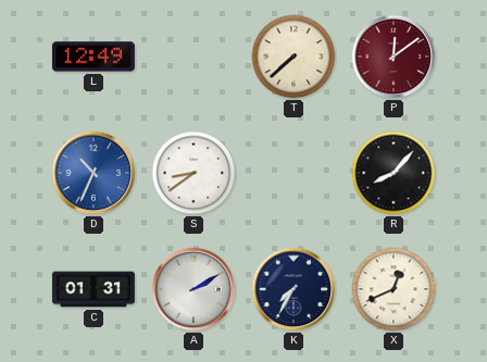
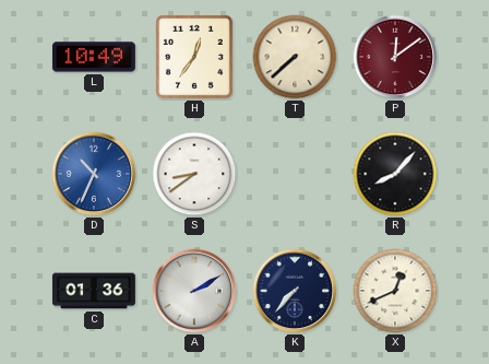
L: 12:49 -> 10:49 (94, 57)
H: none -> 12:36 (194, 57)
C: 01:31 -> 01:36 (94, 291)
K: 7:35 -> 7:37 (295, 291)
